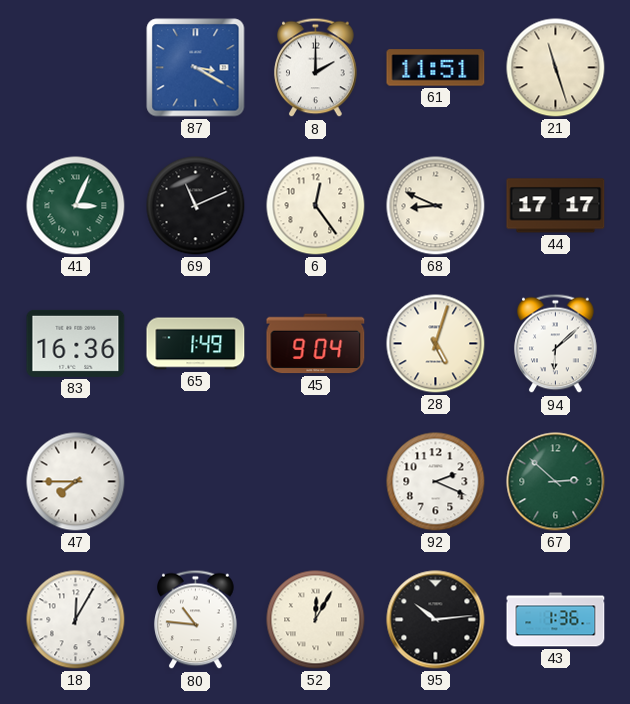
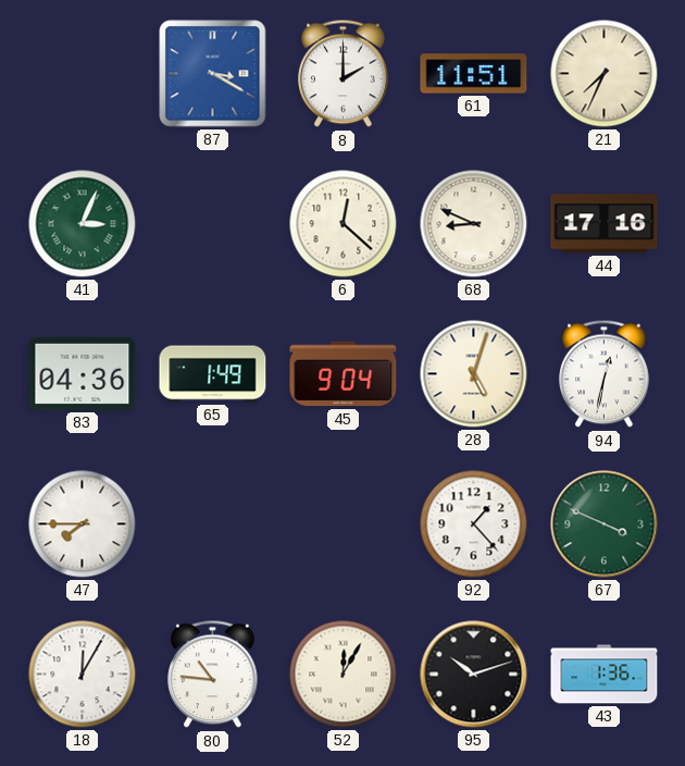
21: 11:27 -> 7:34 (605, 74)
69: 11:11 -> none (196, 206)
6: 12:24 -> 12:22 (344, 224)
44: 17:17 -> 17:16 (605, 224)
83: 16:36 -> 04:36 (83, 373)
94: 6:08 -> 12:32 (605, 374)
92: 2:19 -> 1:23 (474, 524)
67: 2:52 -> 3:49 (605, 524)
95: 10:14 -> 10:12 (474, 675)
